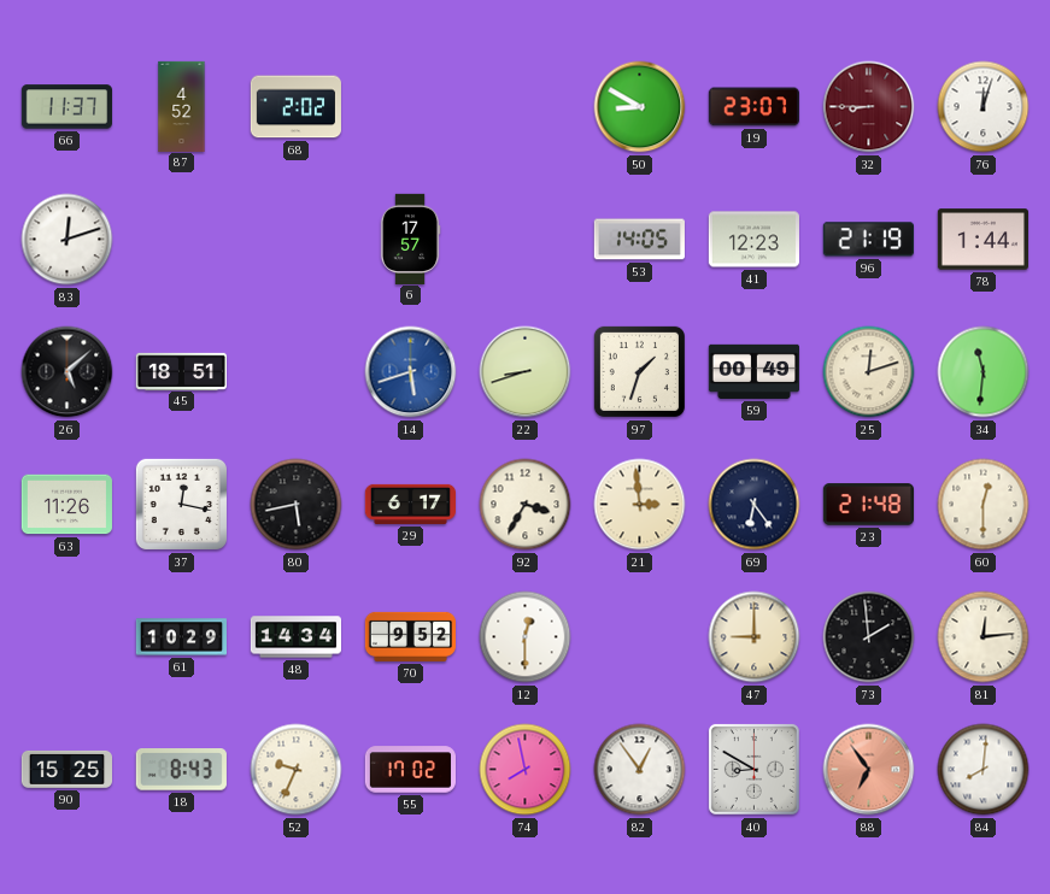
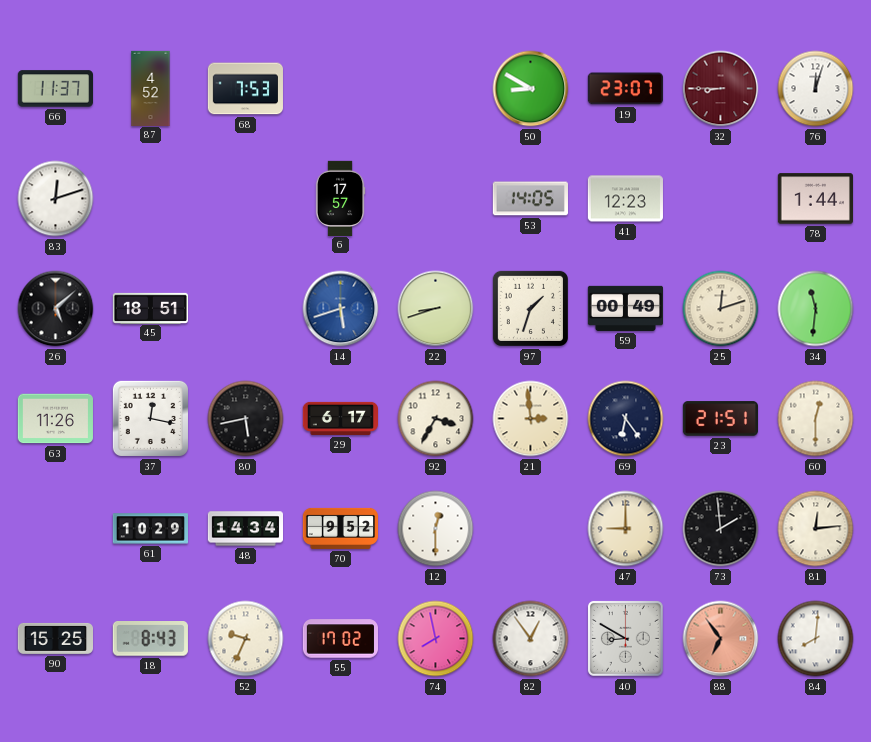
68: 2:02 -> 7:53 (245, 89)
96: 21:19 -> none (868, 240)
23: 21:48 -> 21:51 (720, 419)
